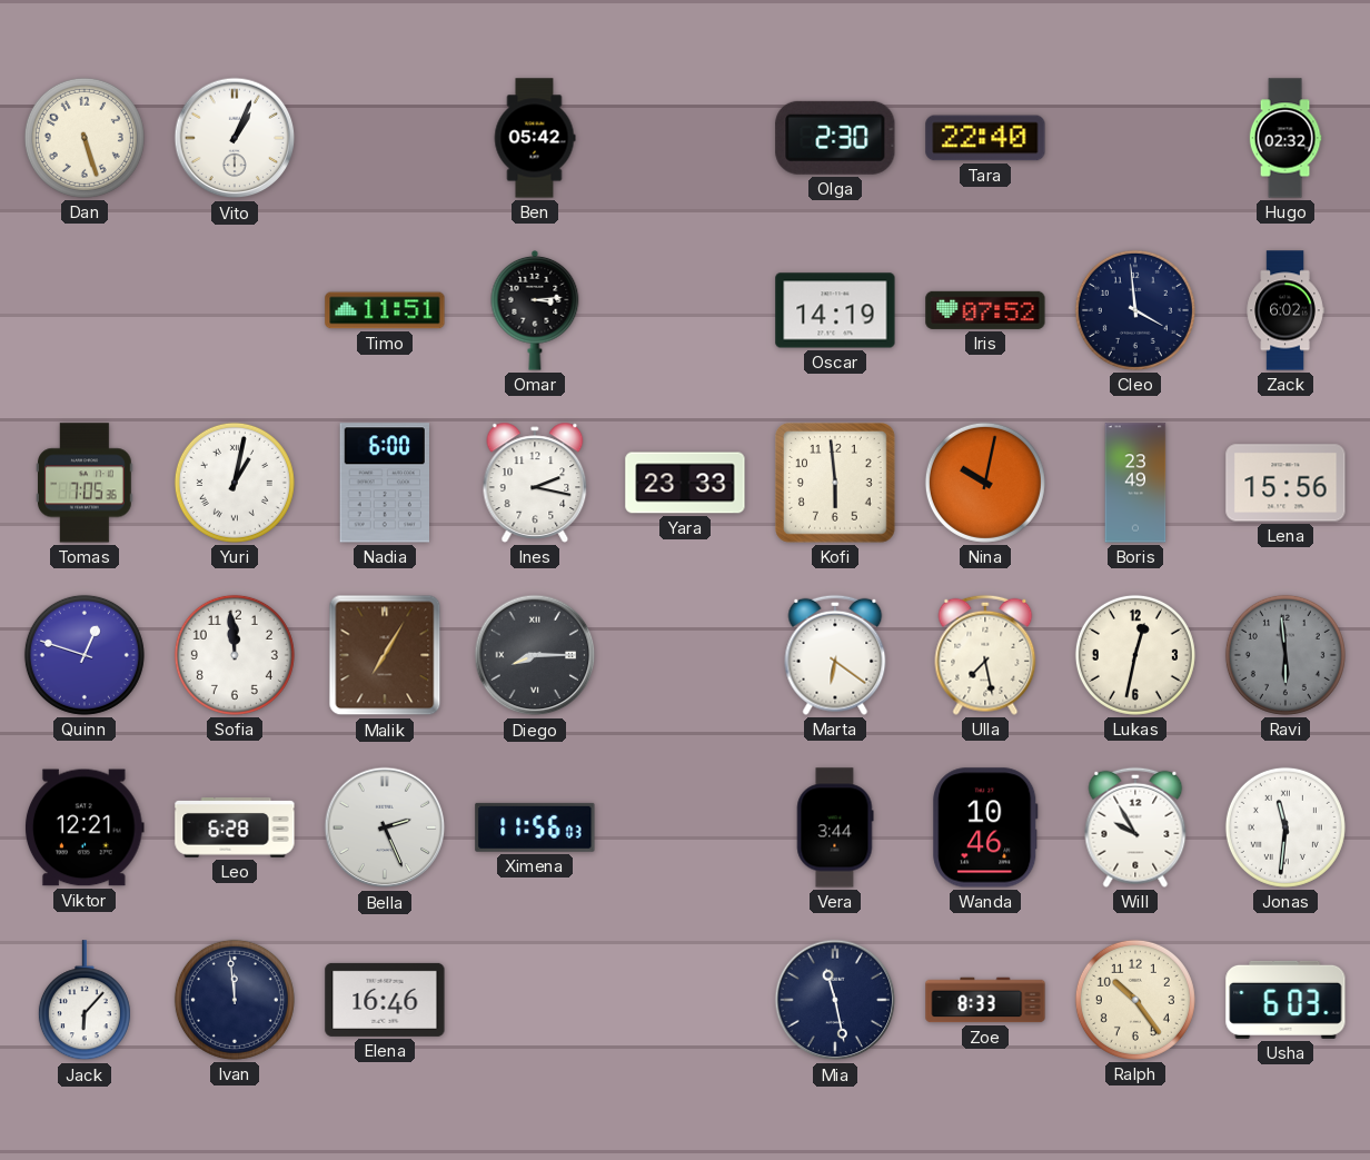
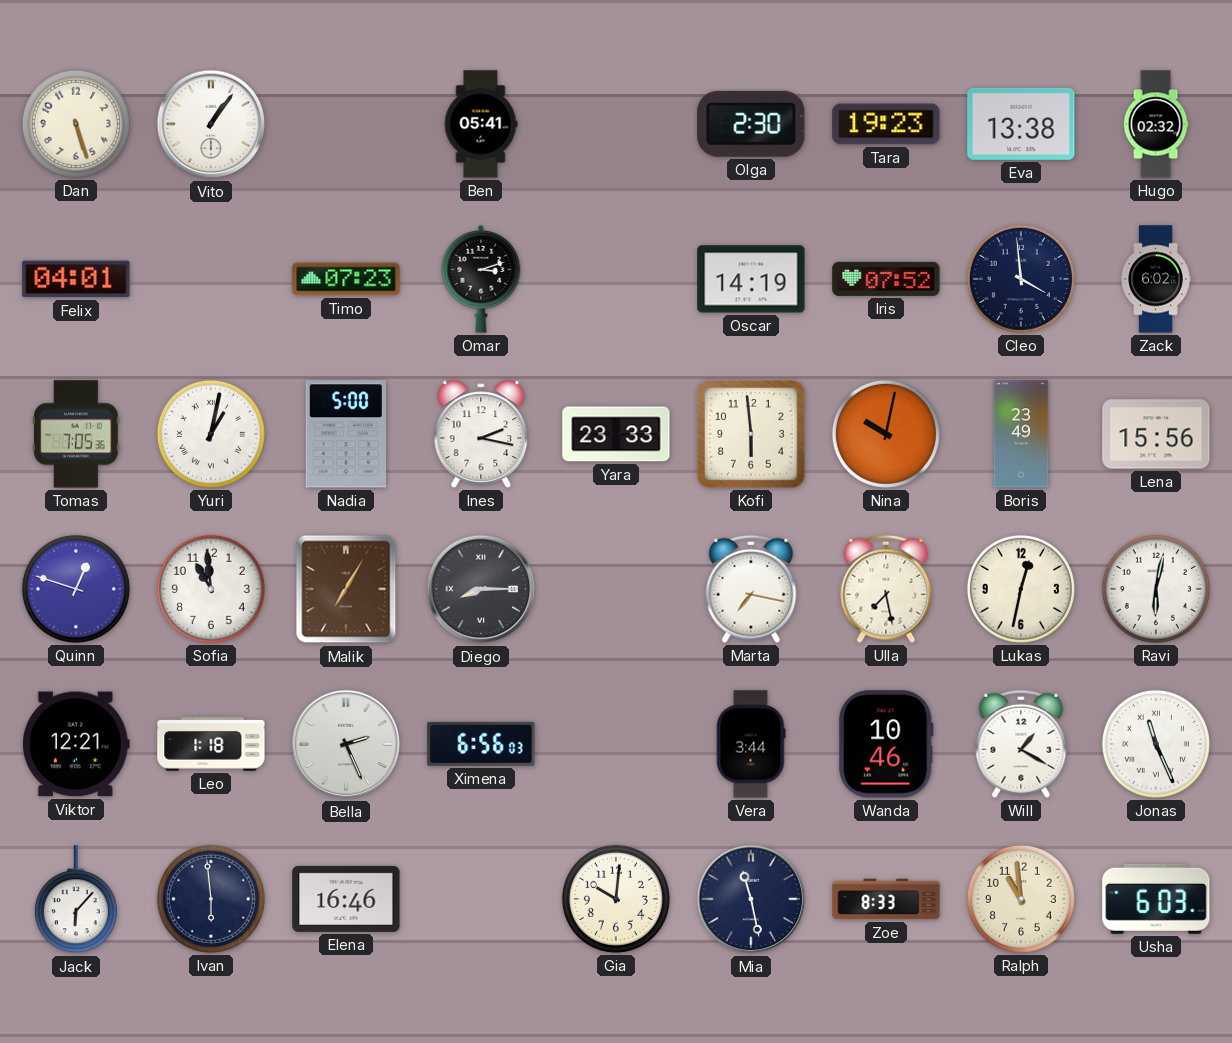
Vito: 1:04 -> 1:06 (211, 124)
Ben: 05:42 -> 05:41 (481, 124)
Tara: 22:40 -> 19:23 (886, 124)
Eva: none -> 13:38 (1021, 124)
Felix: none -> 04:01 (76, 279)
Timo: 11:51 -> 07:23 (346, 279)
Omar: 3:14 -> 3:12 (481, 279)
Nadia: 6:00 -> 5:00 (345, 434)
Sofia: 11:59 -> 10:59 (211, 589)
Marta: 6:21 -> 7:17 (751, 589)
Ravi: 5:59 -> 6:02 (1156, 589)
Ravi dial: grey -> white (1156, 589)
Leo: 6:28 -> 1:18 (211, 744)
Ximena: 11:56 -> 6:56 (481, 744)
Will: 9:55 -> 1:20 (1021, 744)
Jonas: 11:31 -> 11:26 (1156, 744)
Ivan: 11:59 -> 5:59 (211, 899)
Gia: none -> 10:01 (616, 899)
Ralph: 10:24 -> 10:59 (1021, 899)
